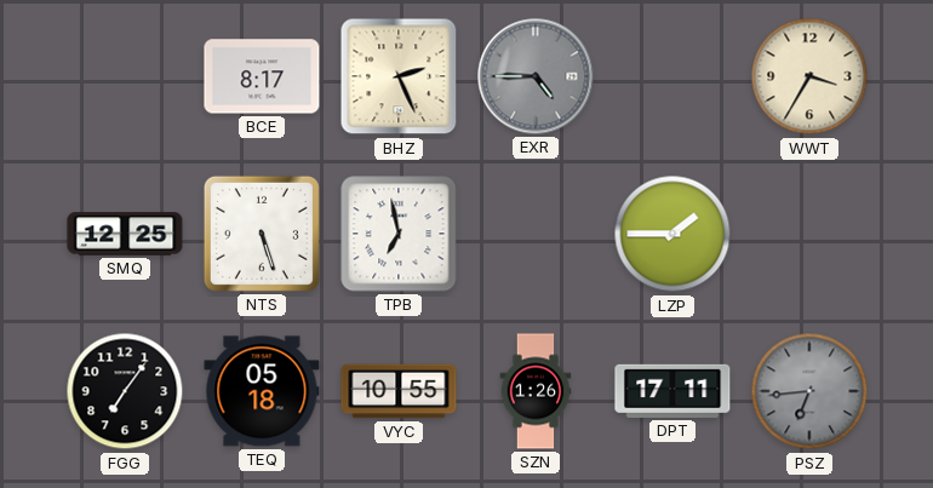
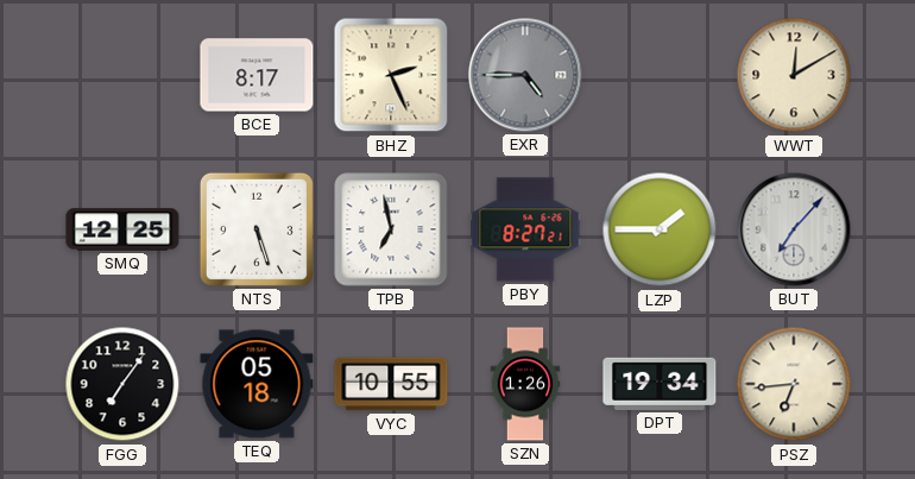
WWT: 3:35 -> 12:10 (794, 75)
PBY: none -> 8:27 (525, 229)
BUT: none -> 7:07 (794, 229)
DPT: 17:11 -> 19:34 (660, 384)
PSZ dial: grey -> cream (794, 384)
